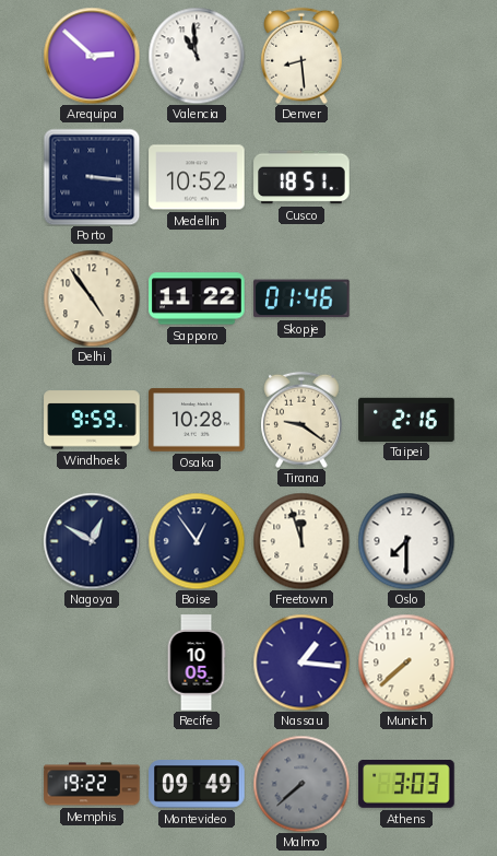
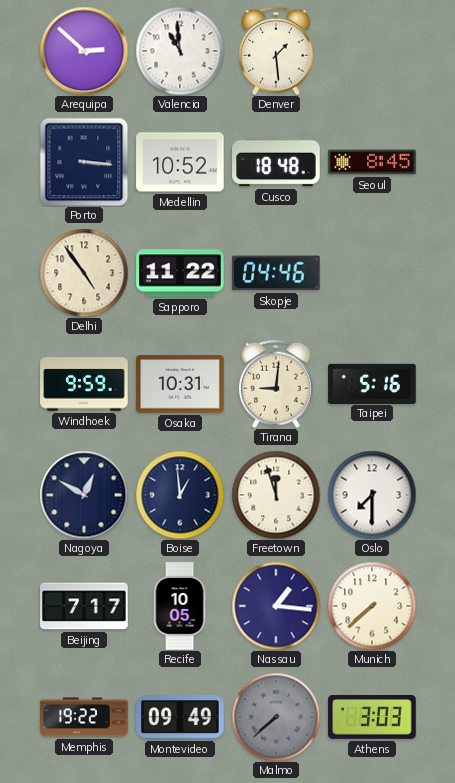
Denver: 8:29 -> 1:29 (277, 51)
Cusco: 18:51 -> 18:48 (276, 162)
Seoul: none -> 8:45 (372, 162)
Skopje: 01:46 -> 04:46 (276, 273)
Osaka: 10:28 -> 10:31 (180, 384)
Tirana: 9:21 -> 9:01 (277, 384)
Taipei: 2:16 -> 5:16 (372, 383)
Boise: 12:54 -> 12:59 (180, 495)
Beijing: none -> 7:17 (84, 606)
